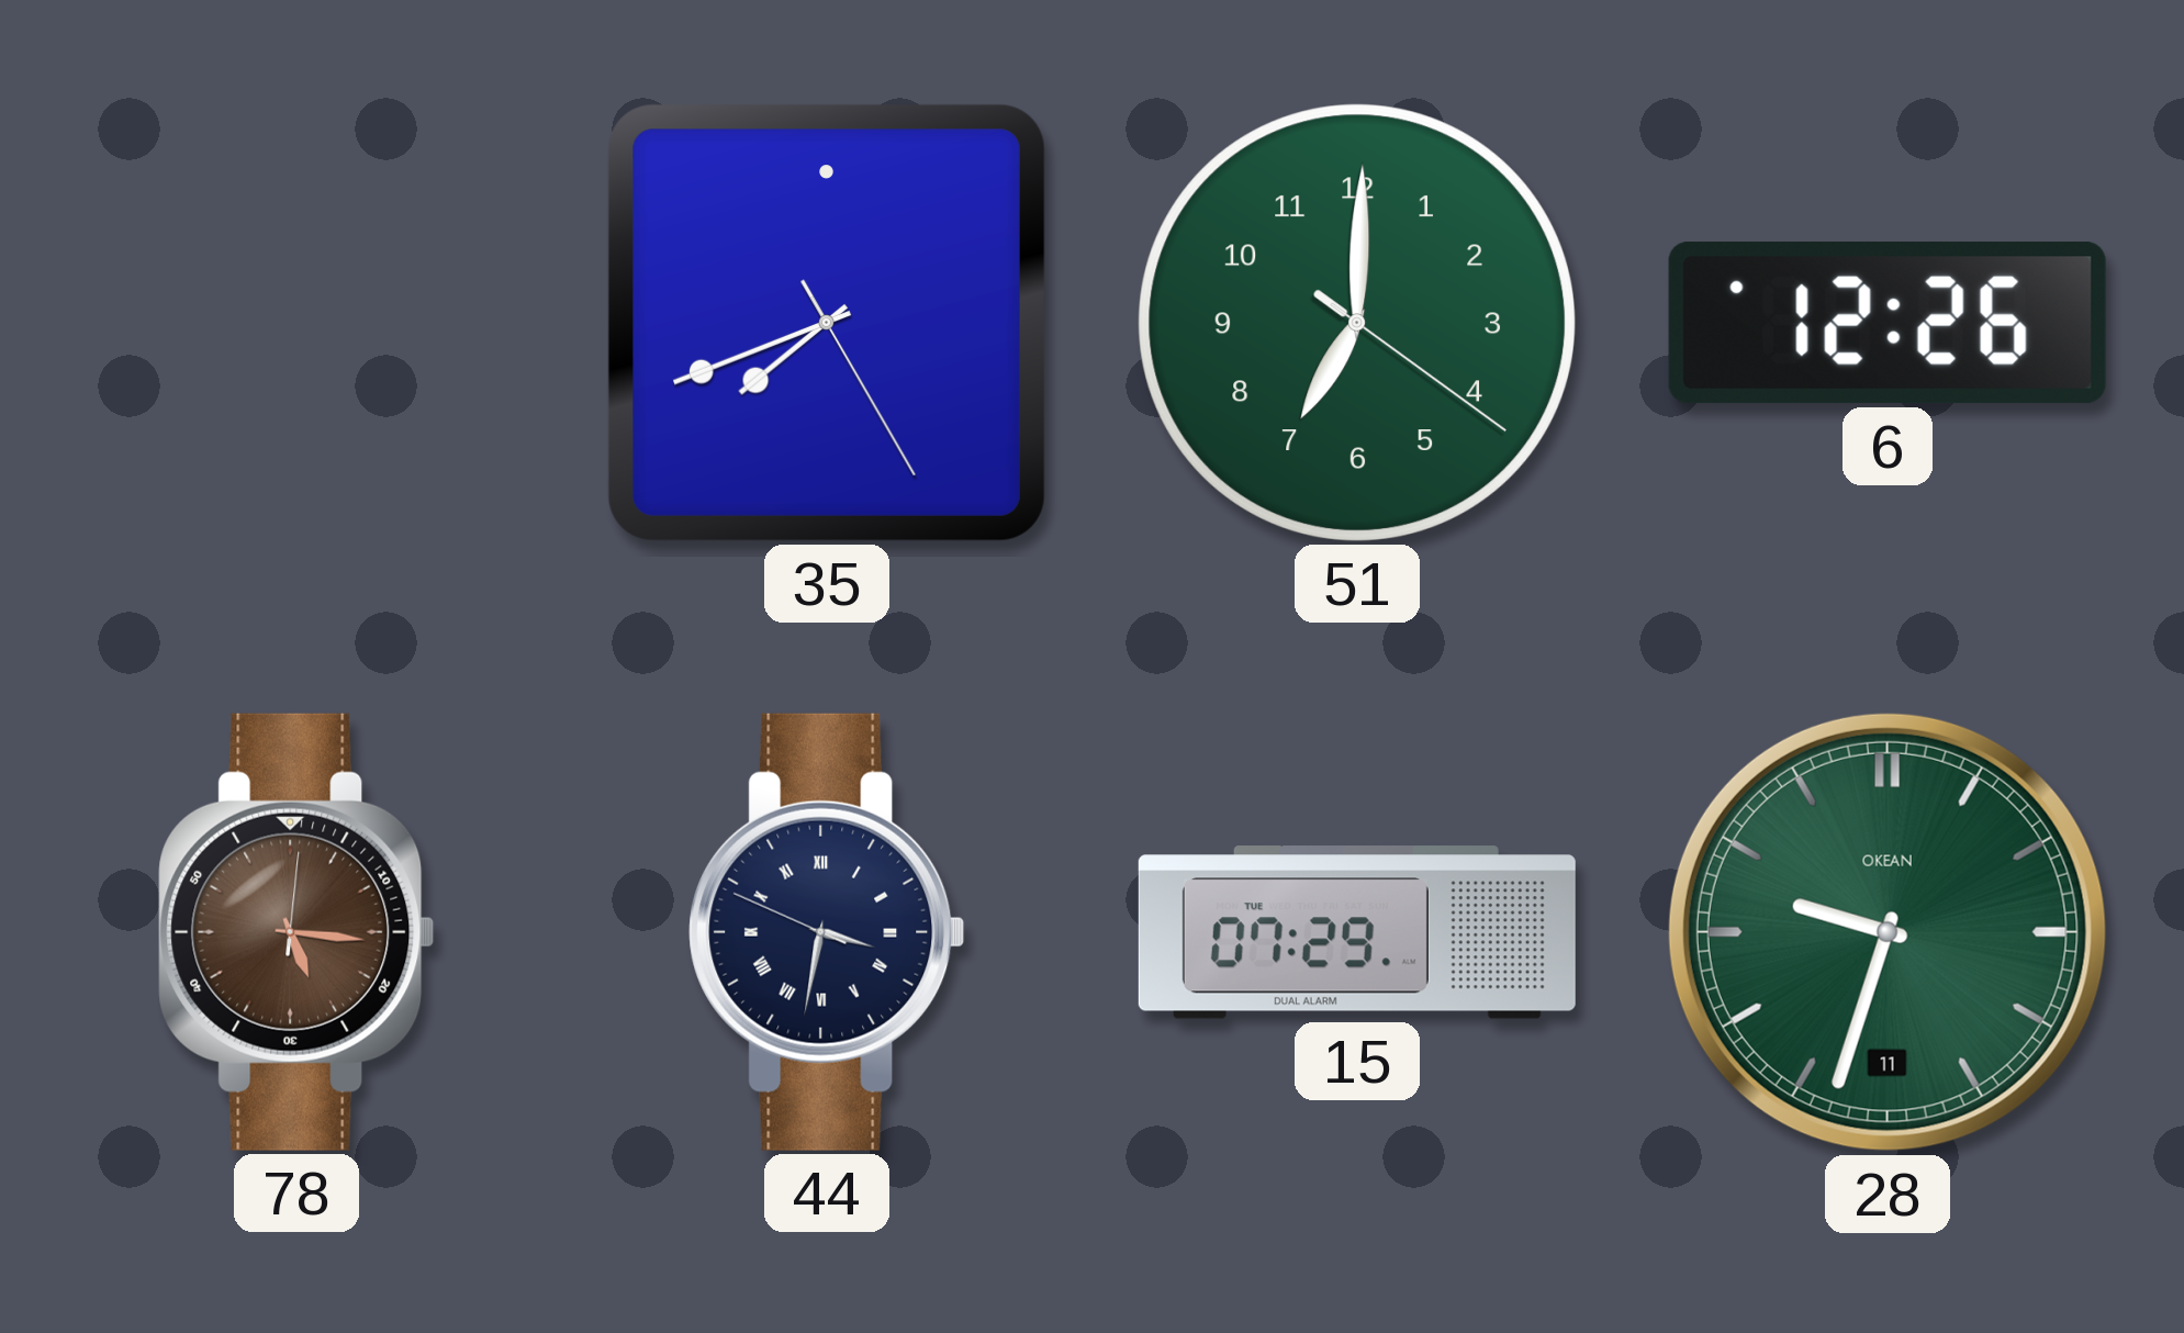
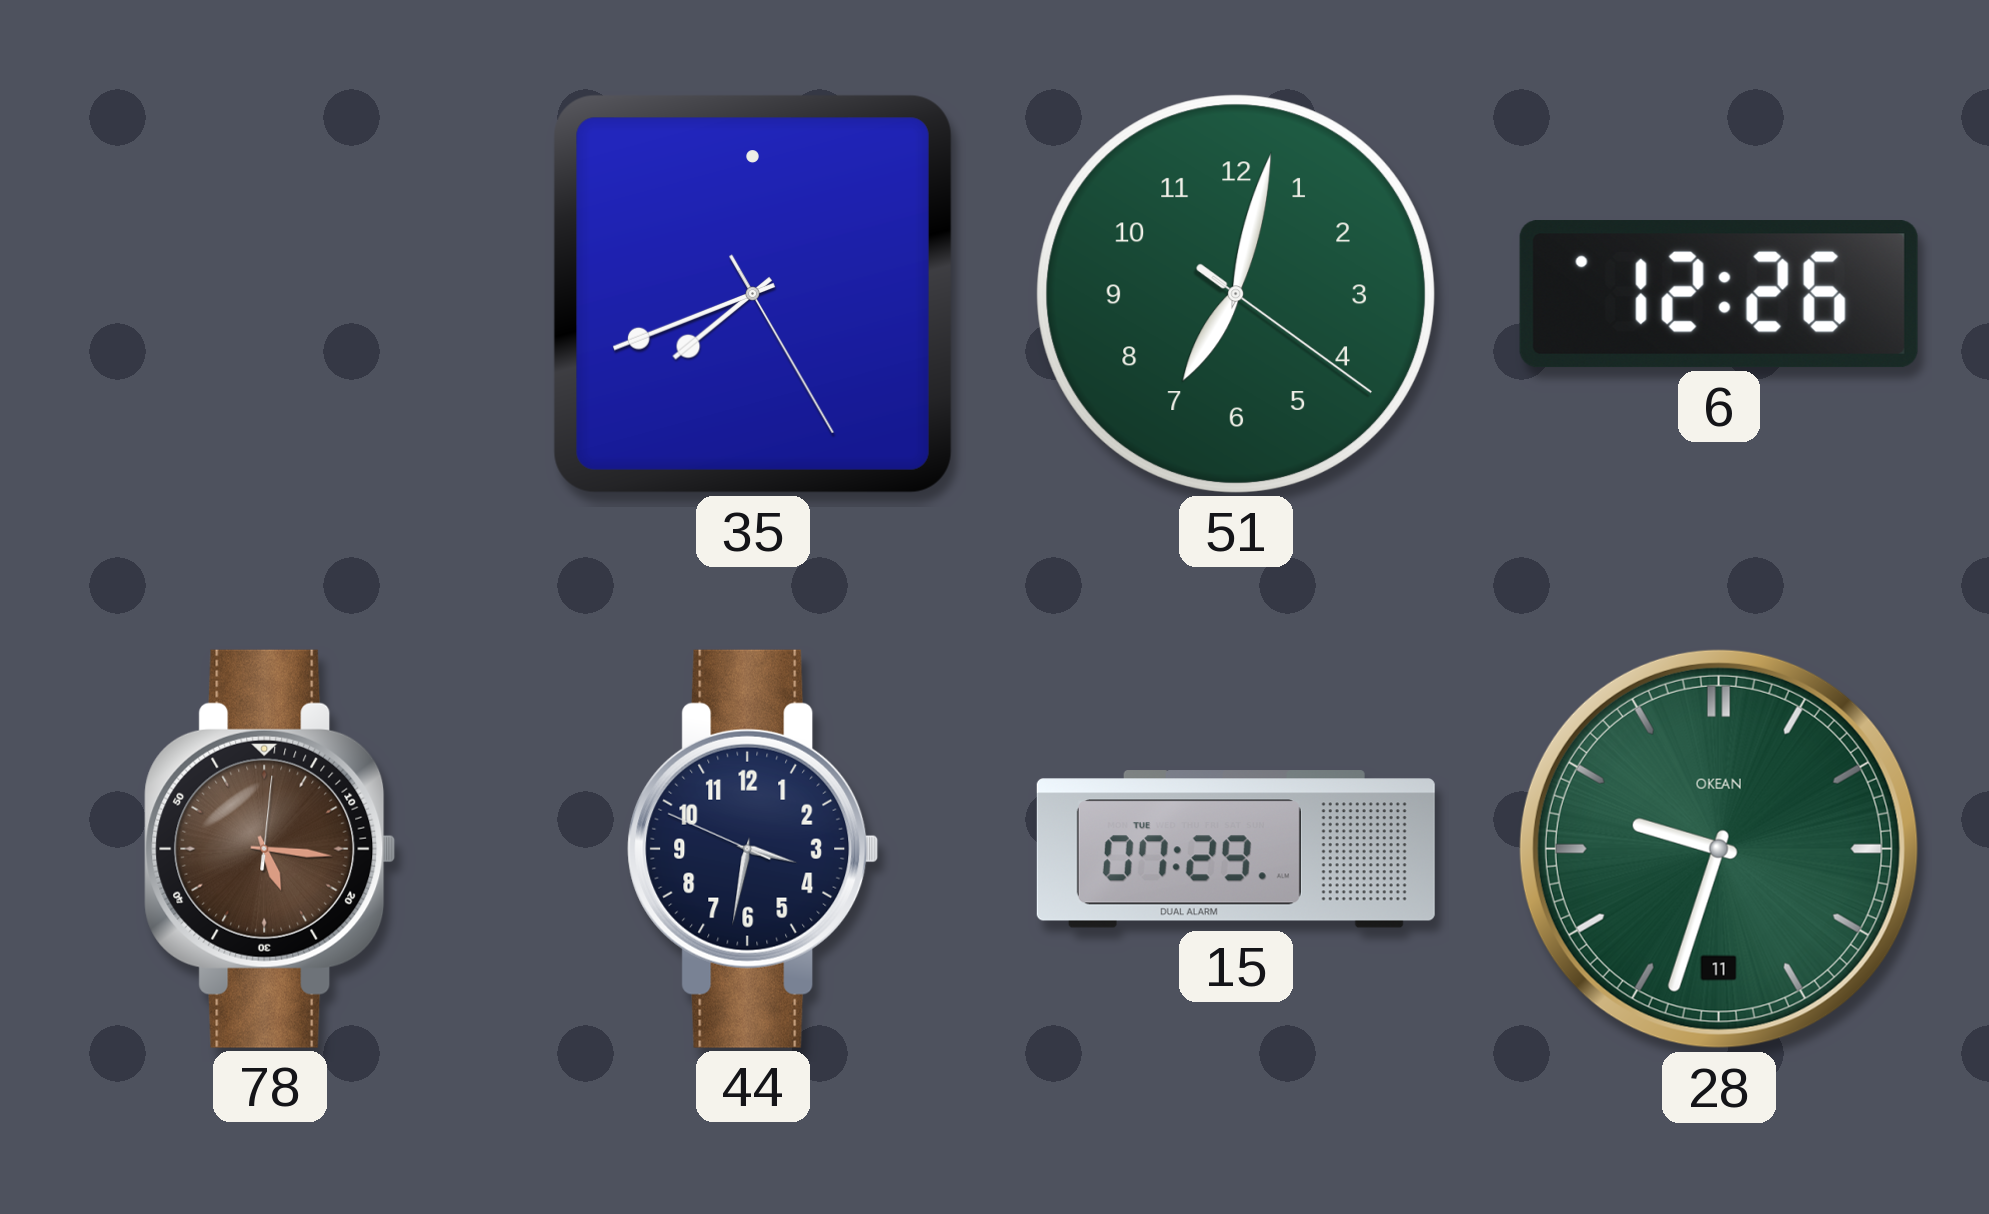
51: 7:00 -> 7:02 (1236, 294)
44 numerals: Roman -> Arabic (753, 849)
